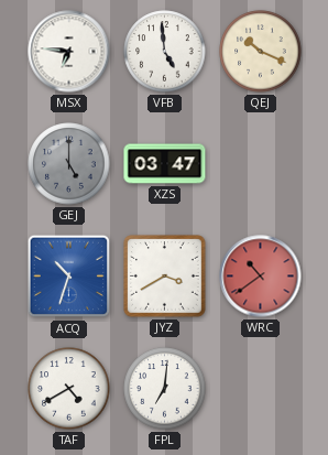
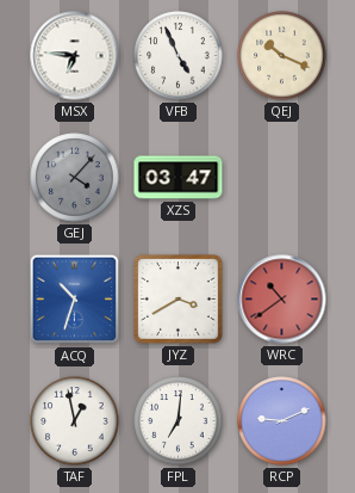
VFB: 4:59 -> 4:56 (179, 56)
GEJ: 5:00 -> 4:07 (75, 178)
TAF: 4:40 -> 12:58 (75, 421)
RCP: none -> 9:11 (282, 421)
